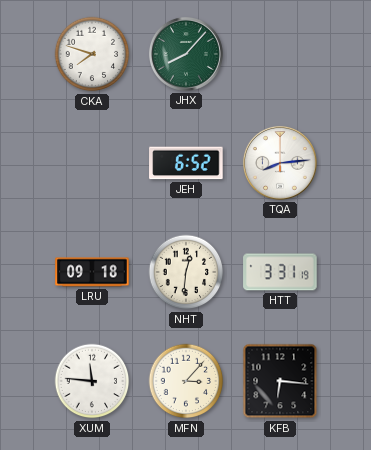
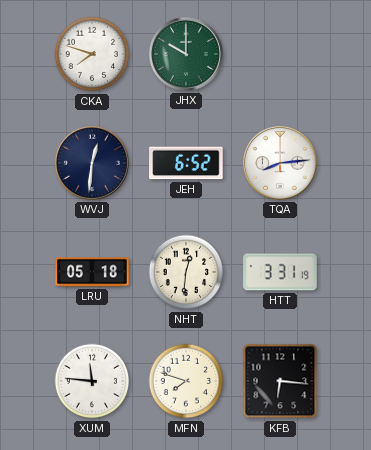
JHX: 8:07 -> 10:00 (186, 54)
WVJ: none -> 12:31 (92, 163)
LRU: 09:18 -> 05:18 (92, 272)
MFN: 3:07 -> 7:48 (186, 381)
